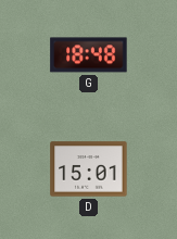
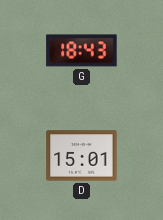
G: 18:48 -> 18:43 (82, 51)
